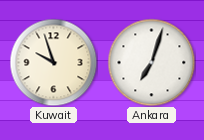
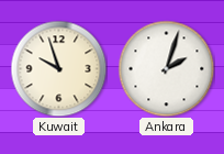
Ankara: 7:03 -> 2:03 (166, 68)
